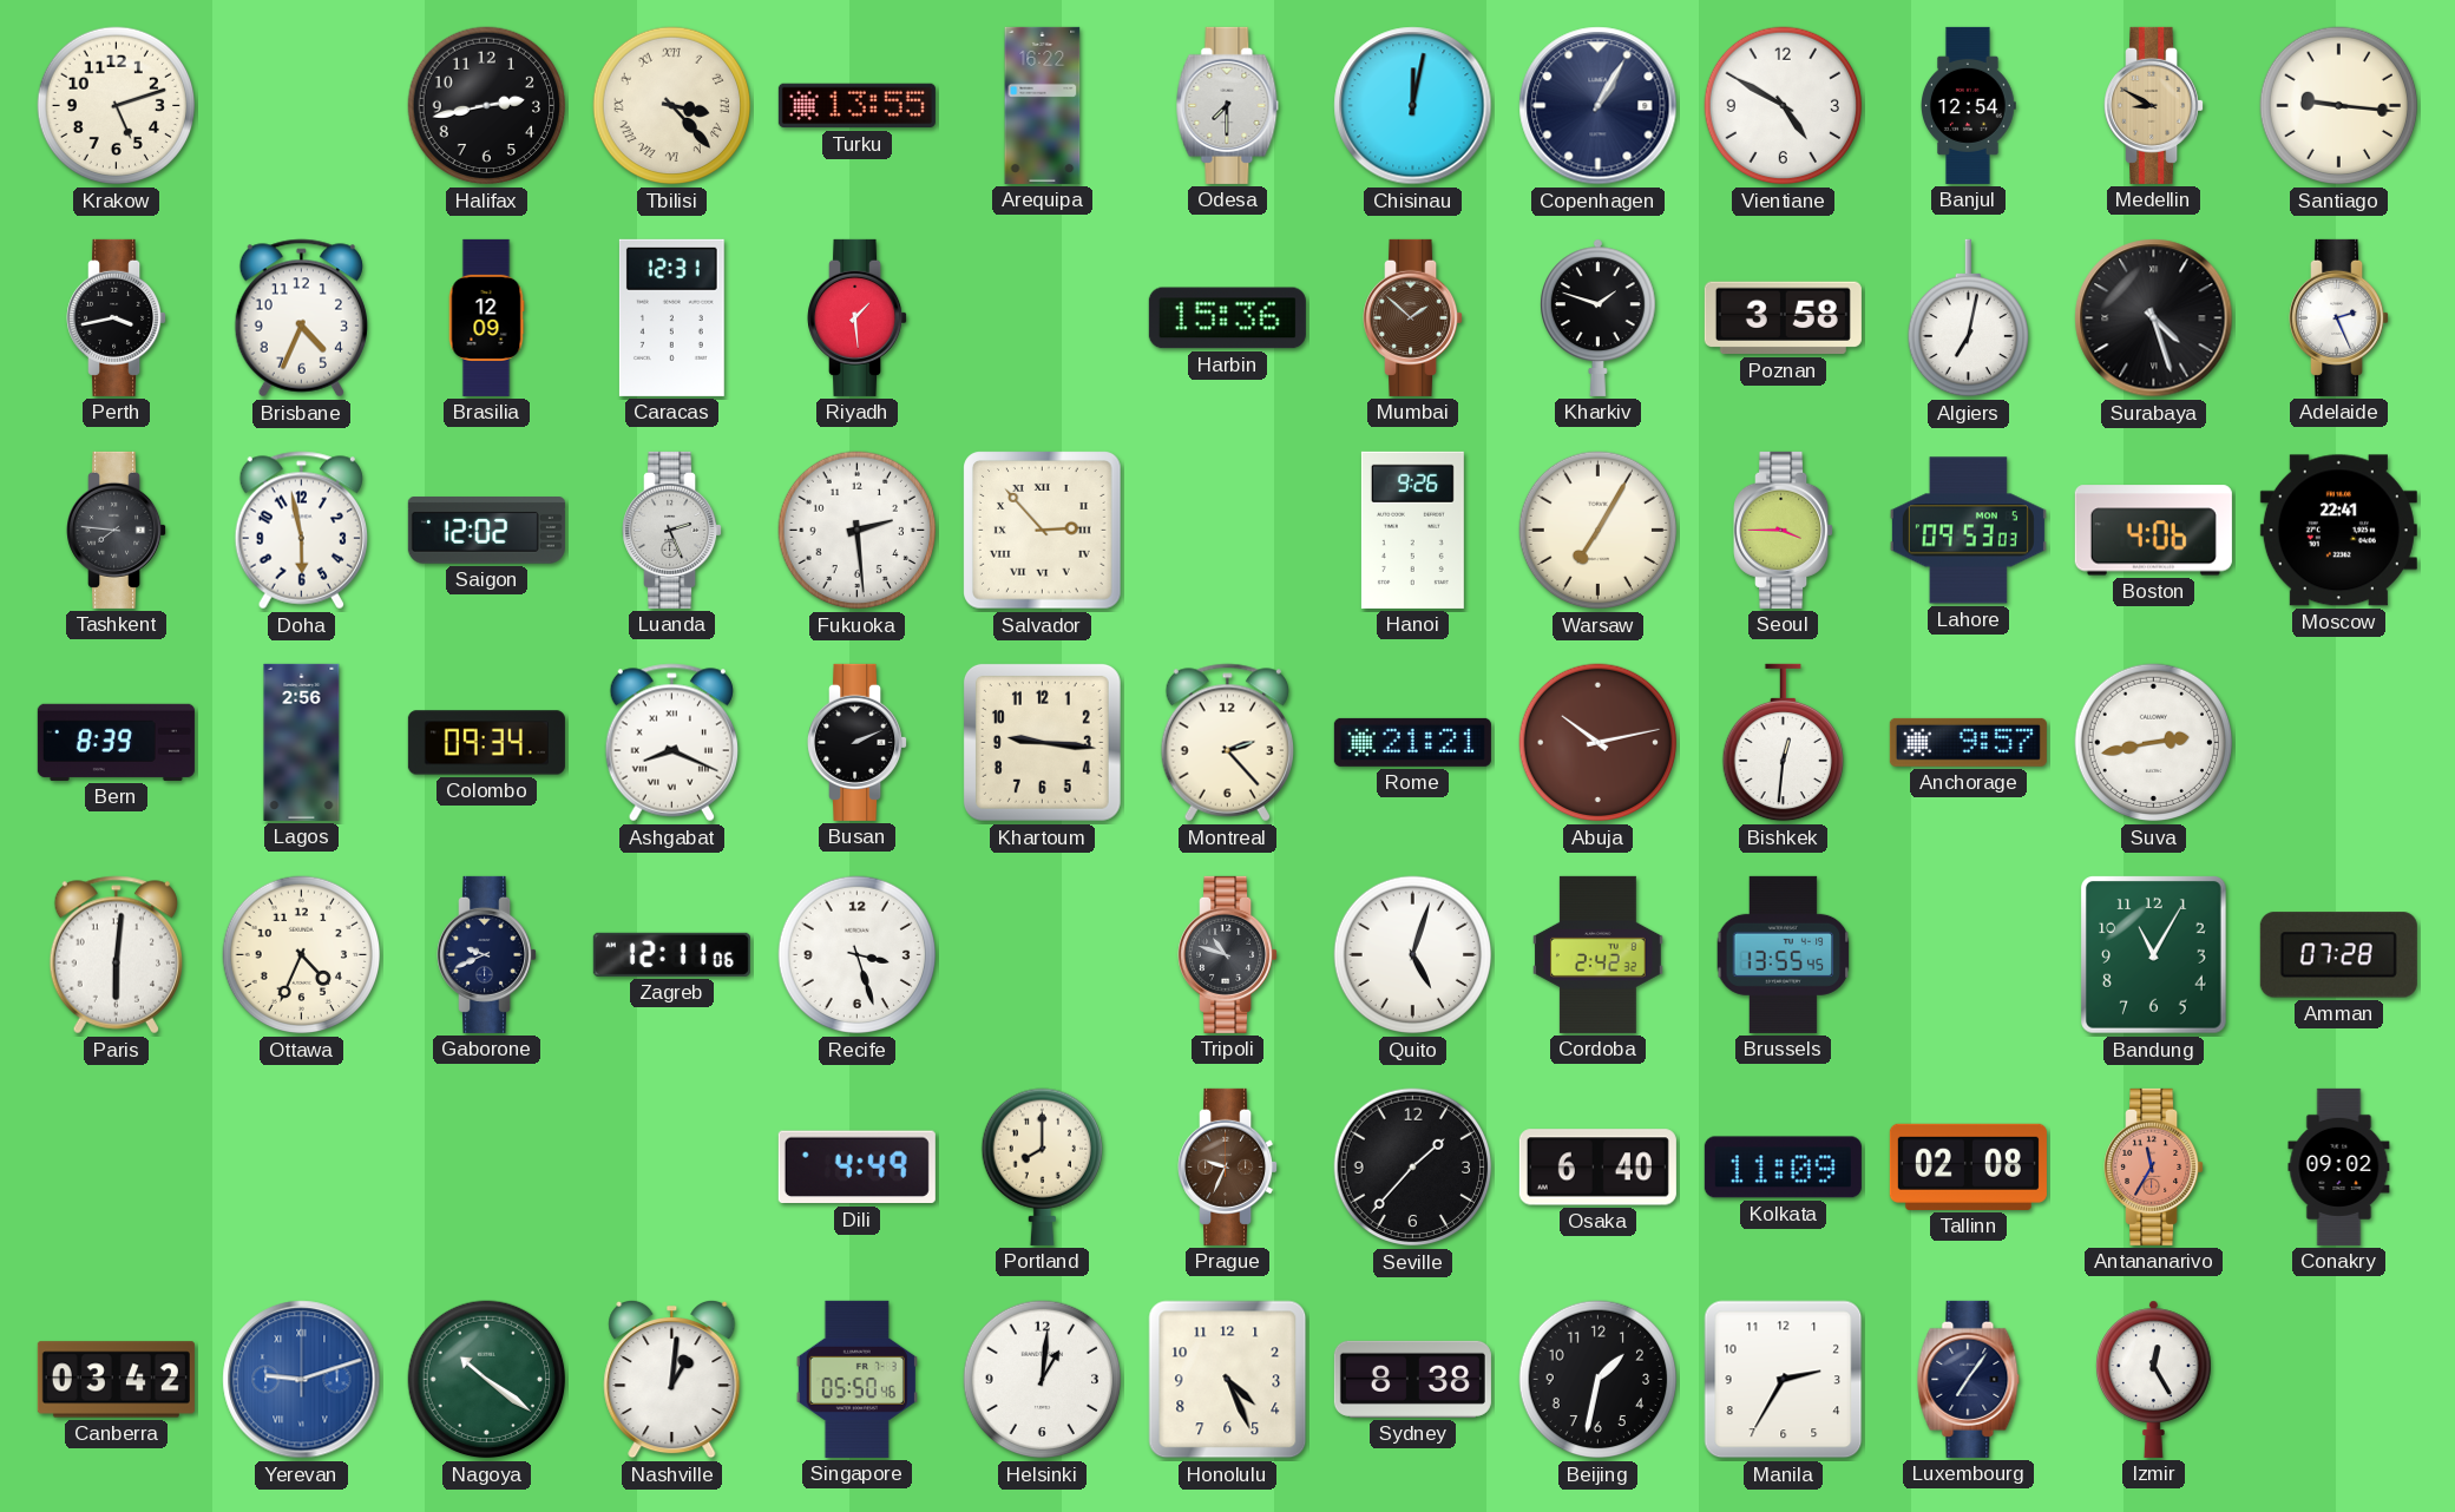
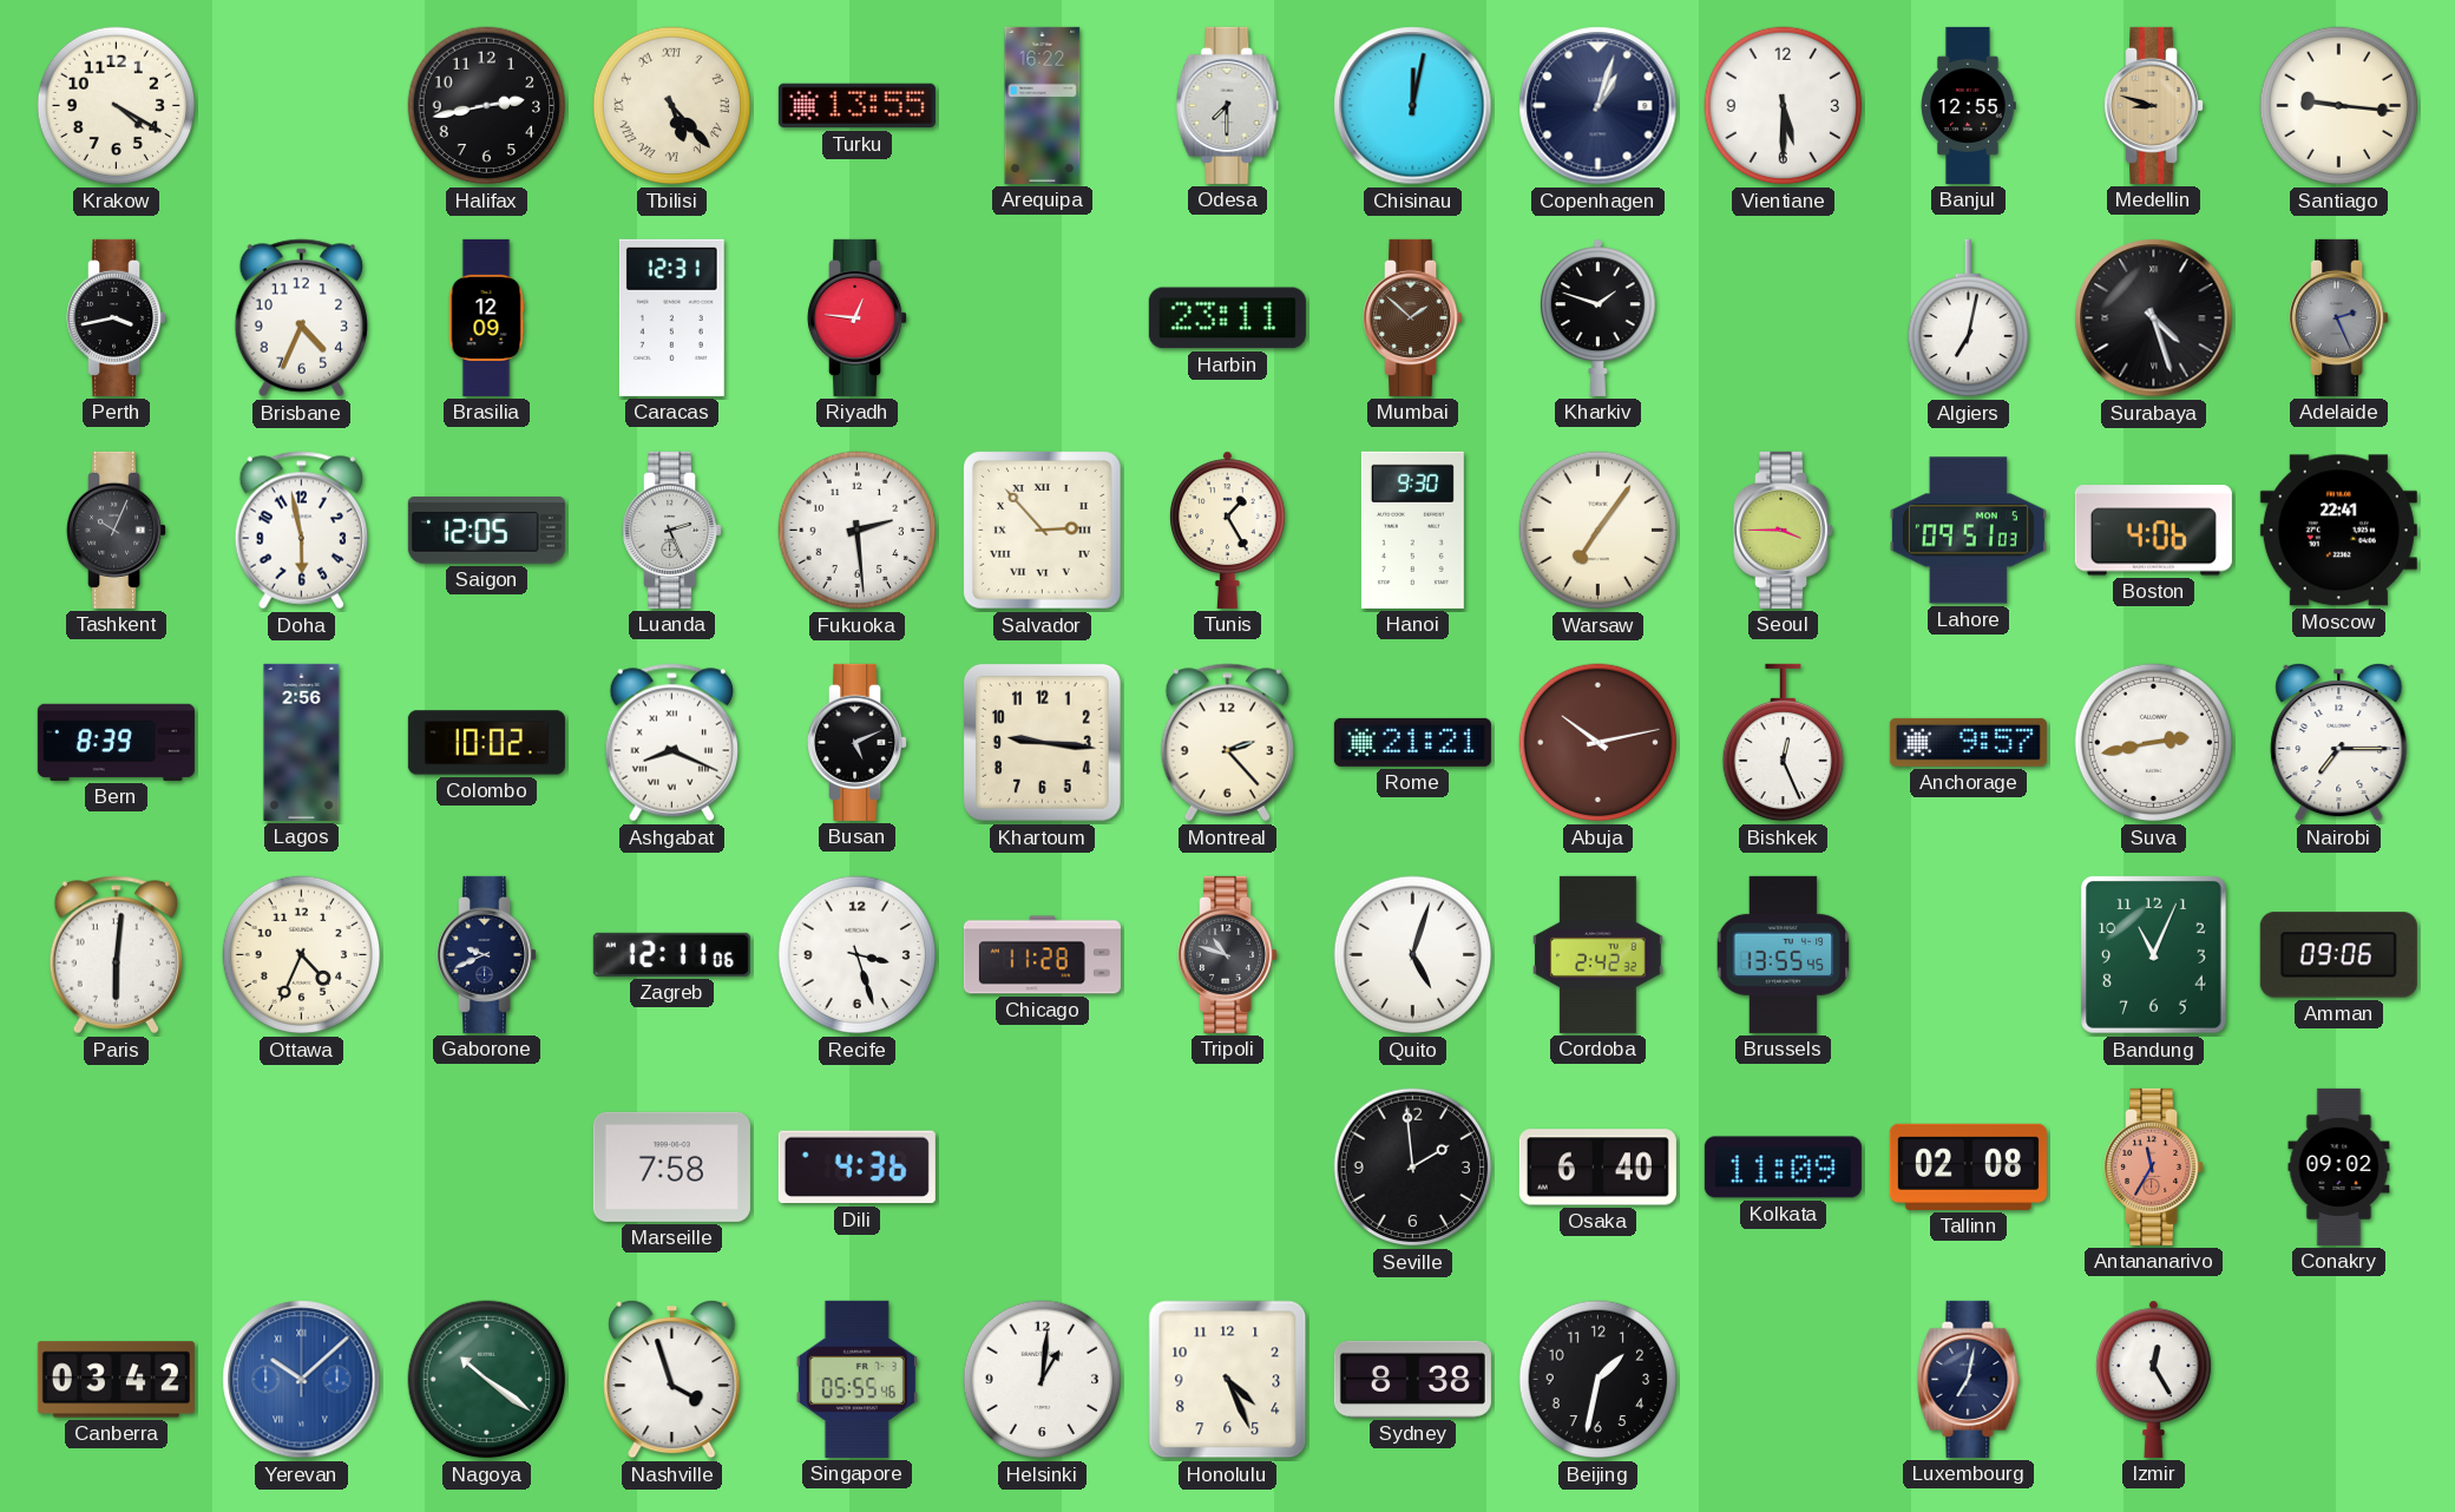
Krakow: 5:12 -> 4:20 (117, 106)
Tbilisi: 3:23 -> 5:23 (672, 106)
Copenhagen: 1:05 -> 1:03 (1599, 106)
Vientiane: 4:50 -> 5:30 (1784, 106)
Banjul: 12:54 -> 12:55 (1969, 105)
Medellin: 8:50 -> 8:48 (2154, 105)
Riyadh: 1:29 -> 12:46 (858, 317)
Harbin: 15:36 -> 23:11 (1227, 318)
Poznan: 3:58 -> none (1783, 318)
Adelaide dial: white -> grey (2339, 317)
Tashkent: 7:46 -> 10:04 (117, 530)
Saigon: 12:02 -> 12:05 (486, 531)
Tunis: none -> 1:25 (1228, 530)
Hanoi: 9:26 -> 9:30 (1412, 530)
Warsaw: 7:05 -> 7:06 (1599, 531)
Lahore: 09:53 -> 09:51 (1968, 531)
Colombo: 09:34 -> 10:02 (486, 743)
Busan: 2:11 -> 5:11 (858, 742)
Bishkek: 12:31 -> 12:26 (1783, 743)
Nairobi: none -> 7:15 (2339, 742)
Chicago: none -> 11:28 (1042, 955)
Bandung: 11:05 -> 11:04 (2154, 955)
Amman: 07:28 -> 09:06 (2338, 955)
Marseille: none -> 7:58 (671, 1166)
Dili: 4:49 -> 4:36 (856, 1168)
Portland: 8:00 -> none (1042, 1166)
Prague: 9:34 -> none (1228, 1166)
Seville: 1:37 -> 1:59 (1413, 1168)
Yerevan: 9:12 -> 10:08 (302, 1380)
Nashville: 1:01 -> 3:57 (672, 1379)
Singapore: 05:50 -> 05:55 (856, 1379)
Manila: 2:35 -> none (1784, 1380)
Luxembourg: 7:06 -> 7:02 (1969, 1379)
